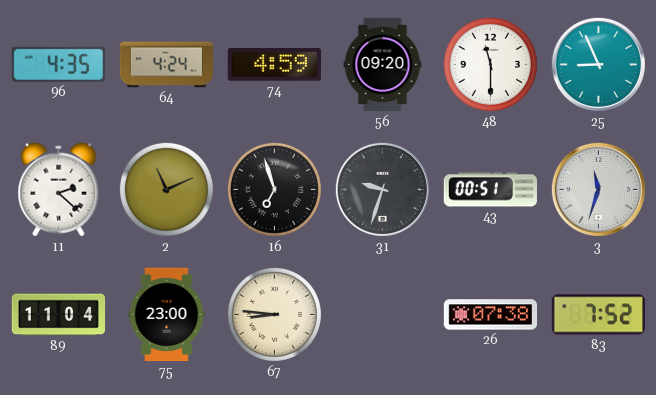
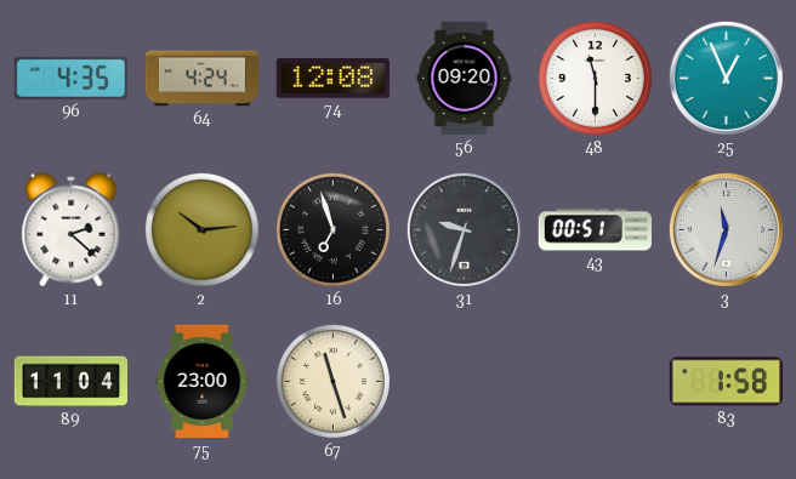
74: 4:59 -> 12:08 (332, 79)
25: 8:56 -> 12:56 (726, 78)
2: 11:11 -> 10:14 (201, 229)
67: 8:46 -> 11:27 (332, 381)
26: 07:38 -> none (491, 315)
83: 7:52 -> 1:58 (726, 382)
